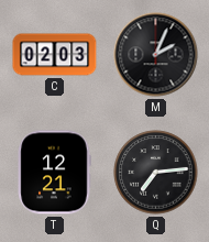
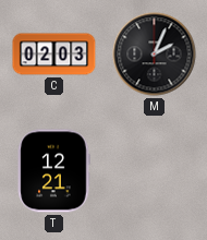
Q: 7:14 -> none (156, 173)
